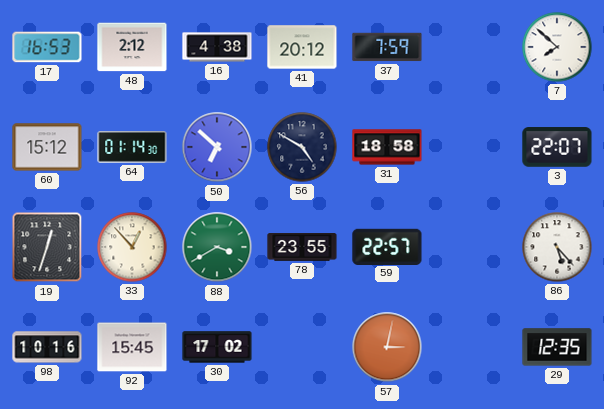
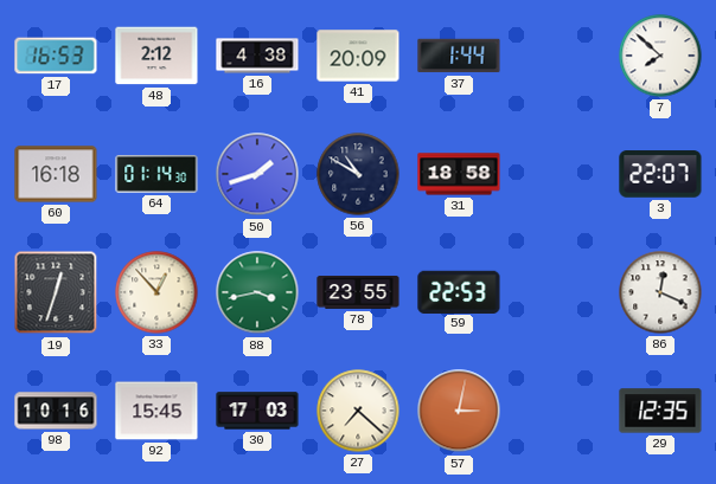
41: 20:12 -> 20:09 (358, 56)
37: 7:59 -> 1:44 (459, 56)
60: 15:12 -> 16:18 (56, 174)
50: 6:52 -> 1:42 (257, 174)
56: 4:50 -> 10:50 (358, 174)
88: 3:40 -> 3:43 (257, 292)
59: 22:57 -> 22:53 (459, 291)
86: 5:23 -> 12:19 (660, 292)
30: 17:02 -> 17:03 (257, 411)
27: none -> 7:22 (358, 411)
